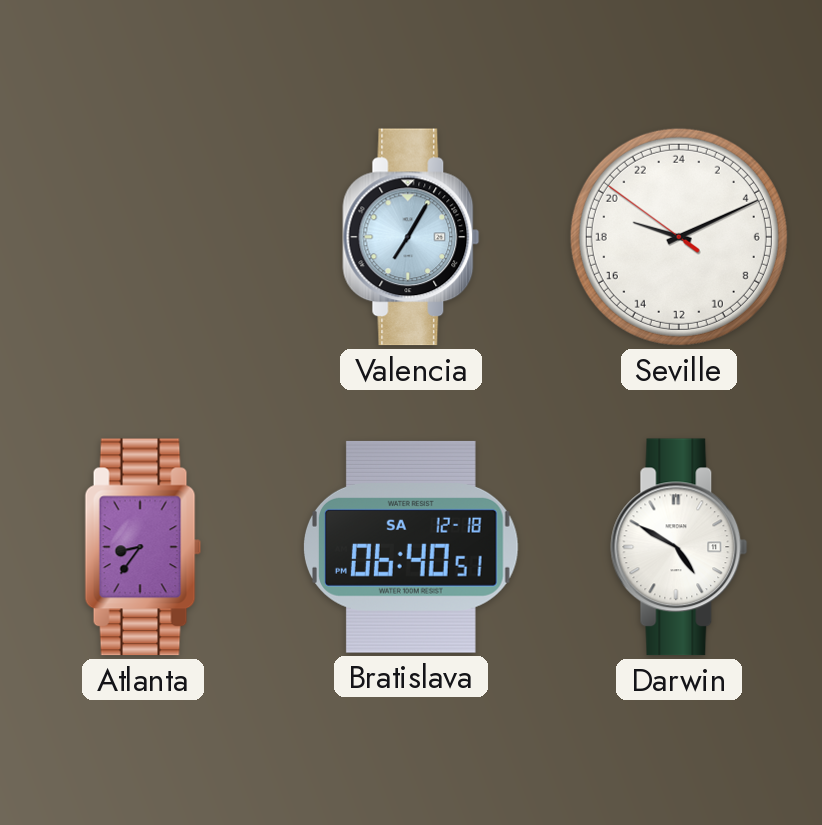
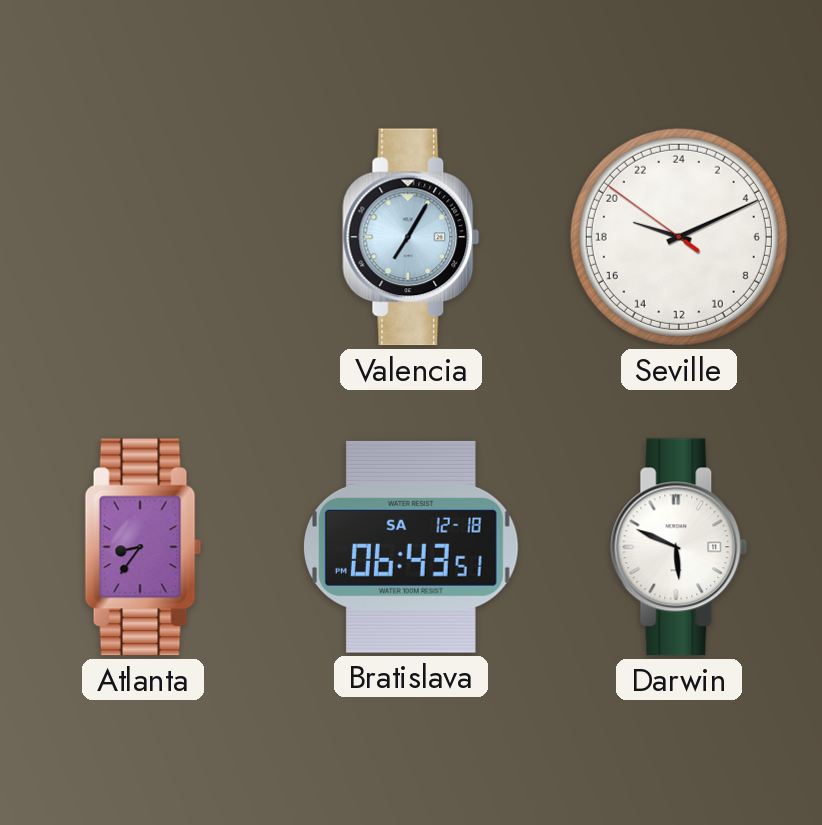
Bratislava: 06:40 -> 06:43 (412, 547)
Darwin: 4:50 -> 5:49 (679, 547)
